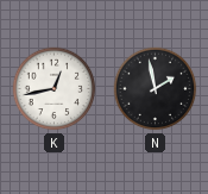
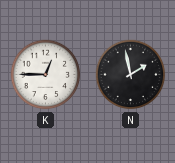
K: 12:43 -> 12:45 (46, 75)
